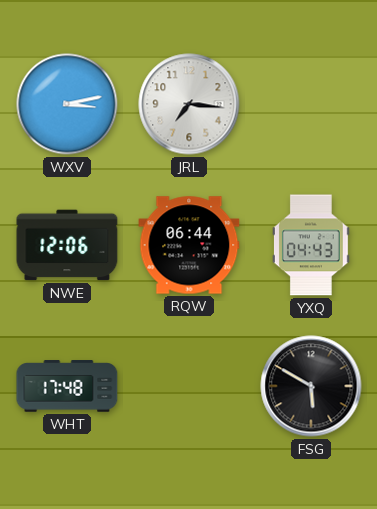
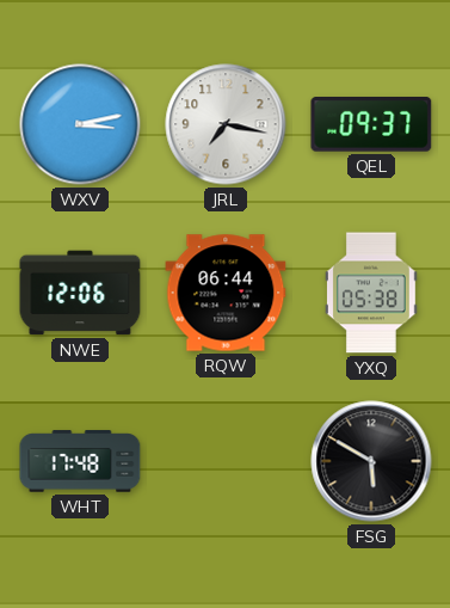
JRL: 7:16 -> 7:17 (226, 124)
QEL: none -> 09:37 (371, 125)
YXQ: 04:43 -> 05:38 (371, 293)
